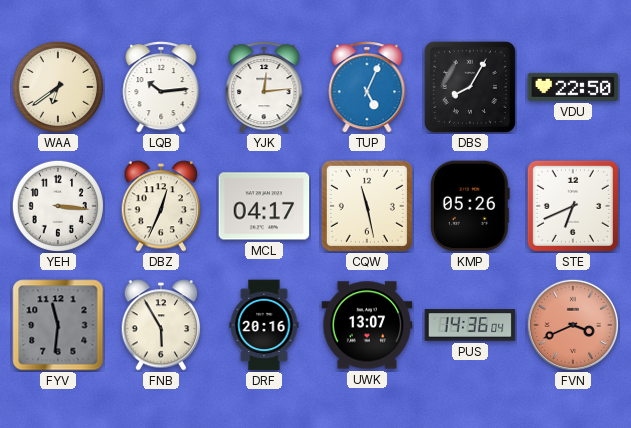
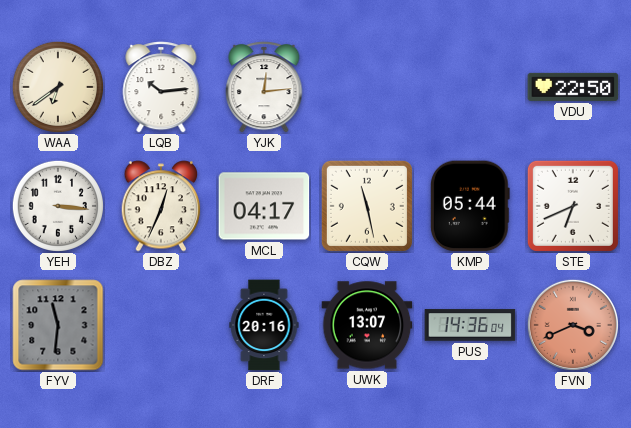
TUP: 5:04 -> none (367, 87)
DBS: 8:05 -> none (470, 87)
KMP: 05:26 -> 05:44 (470, 206)
FNB: 5:55 -> none (161, 325)
